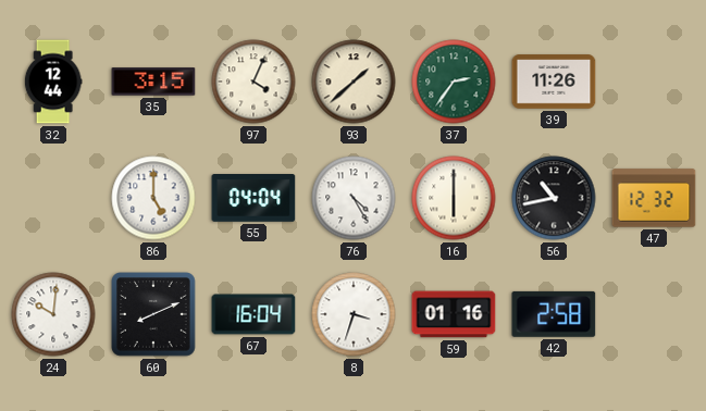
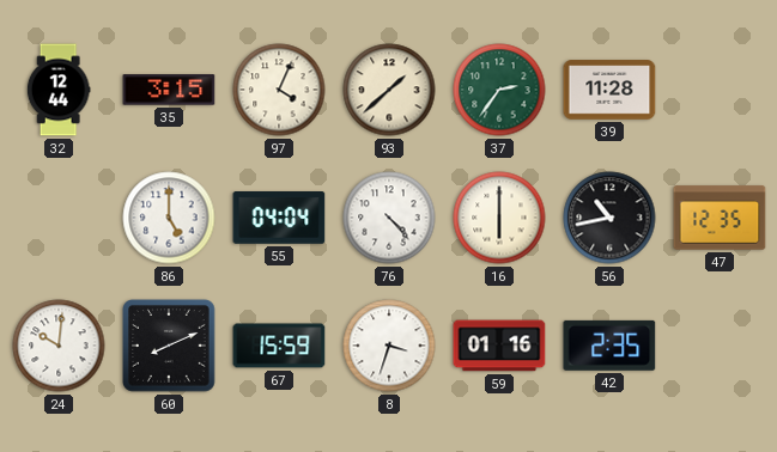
39: 11:26 -> 11:28 (609, 90)
76: 4:25 -> 4:23 (389, 218)
47: 12:32 -> 12:35 (720, 218)
67: 16:04 -> 15:59 (279, 346)
42: 2:58 -> 2:35 (609, 346)
